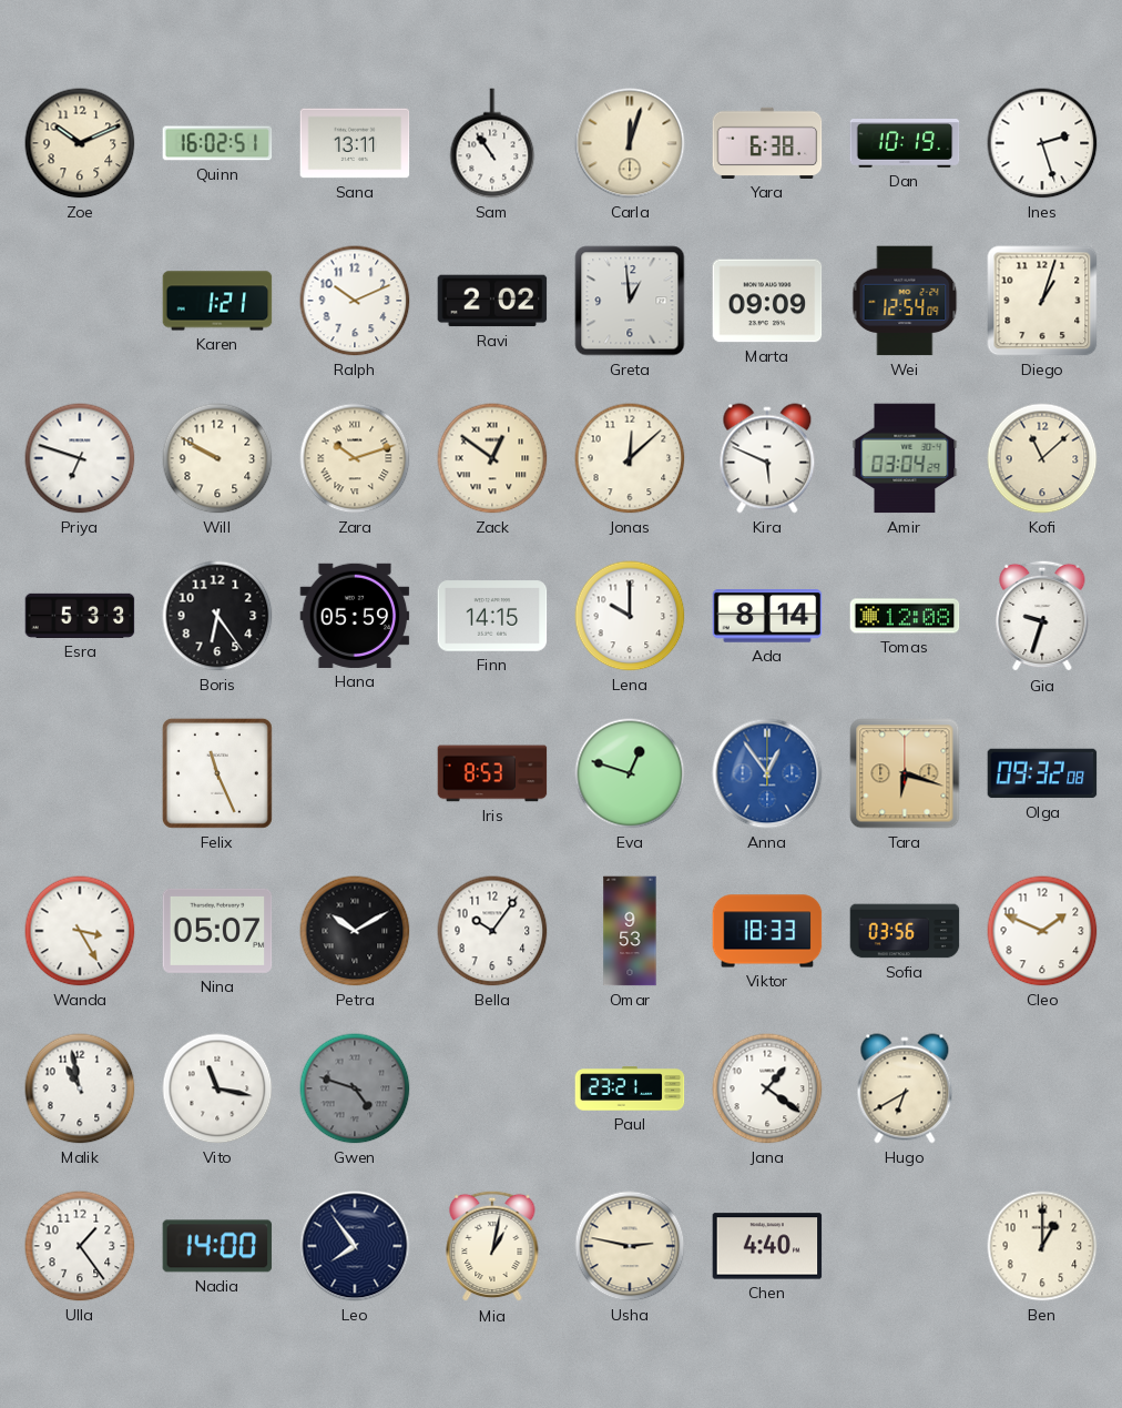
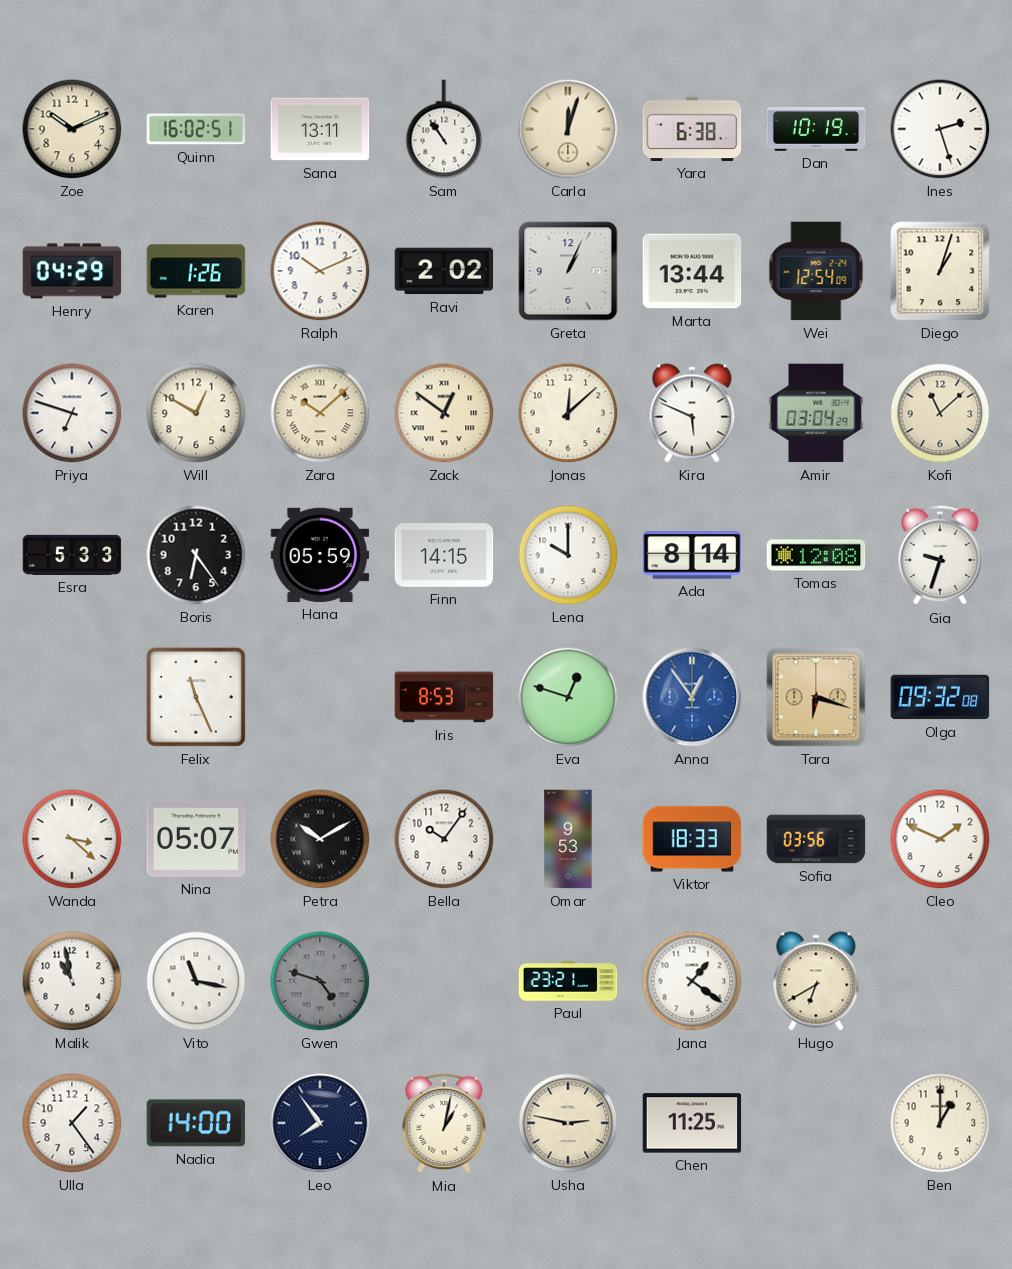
Henry: none -> 04:29 (72, 271)
Karen: 1:21 -> 1:26 (196, 271)
Greta: 12:59 -> 1:04 (568, 271)
Marta: 09:09 -> 13:44 (692, 271)
Will: 9:50 -> 12:50 (196, 413)
Zara: 10:12 -> 10:08 (320, 413)
Wanda: 3:25 -> 3:22 (72, 839)
Chen: 4:40 -> 11:25 (692, 1123)
